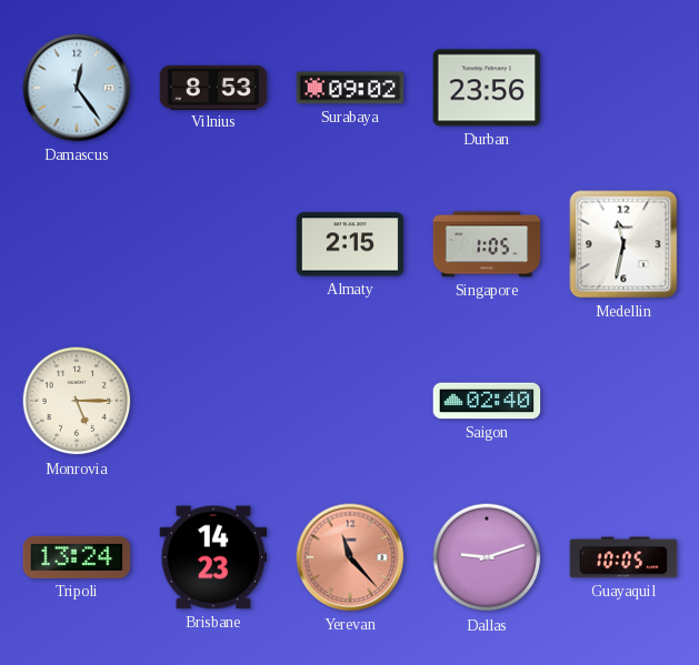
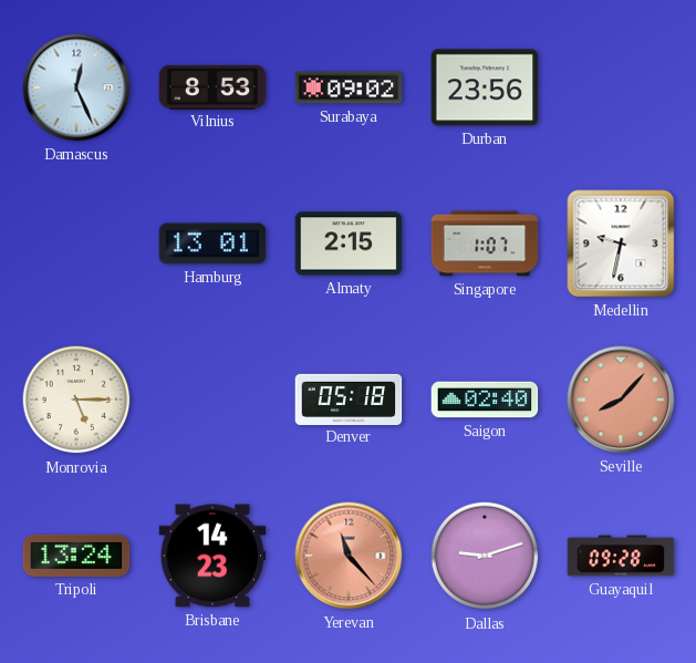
Damascus: 12:24 -> 12:26 (76, 87)
Hamburg: none -> 13:01 (212, 244)
Singapore: 1:05 -> 1:07 (485, 244)
Medellin: 11:32 -> 9:32 (621, 244)
Denver: none -> 05:18 (349, 398)
Seville: none -> 8:07 (621, 400)
Guayaquil: 10:05 -> 09:28 (621, 556)
